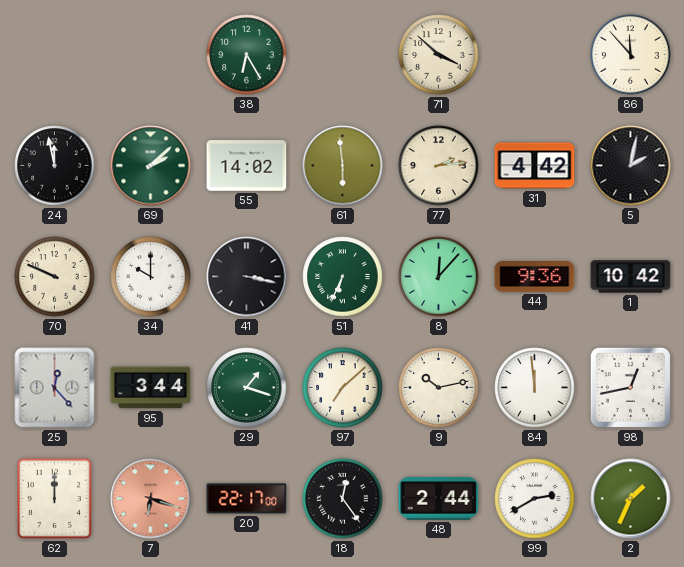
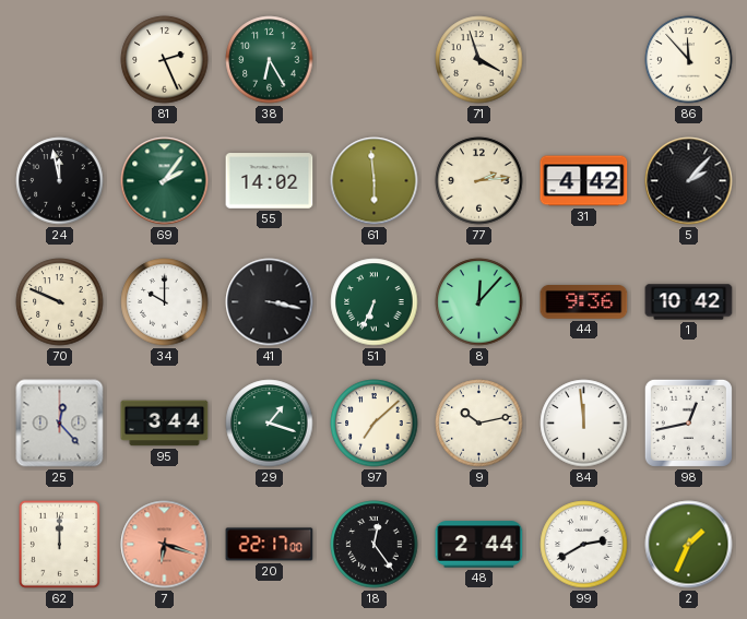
81: none -> 2:26 (165, 60)
71: 3:52 -> 3:57 (479, 60)
69: 2:08 -> 2:06 (165, 181)
5: 2:02 -> 2:07 (689, 181)
